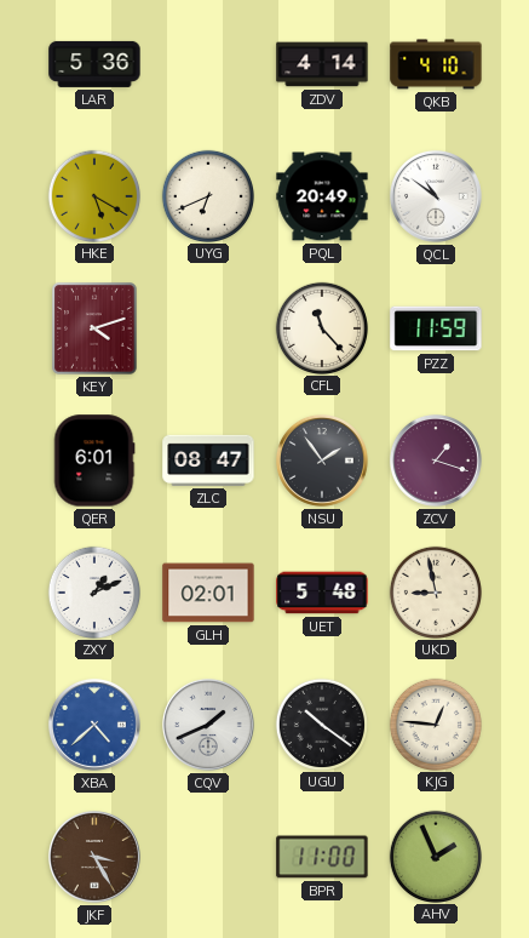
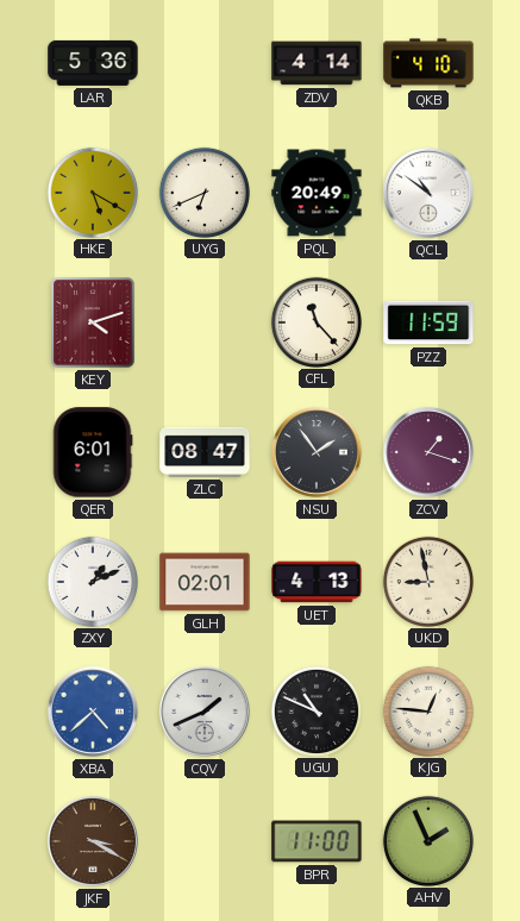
UET: 5:48 -> 4:13 (317, 582)
UGU: 10:21 -> 10:49 (315, 710)
JKF: 3:25 -> 3:20 (93, 841)
